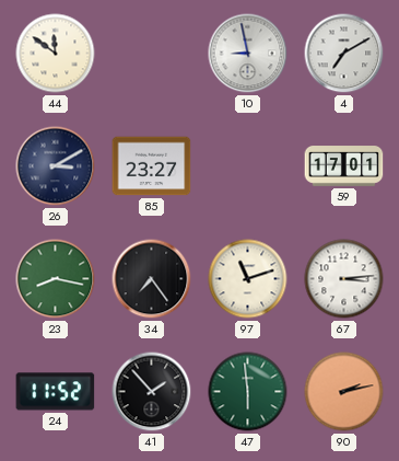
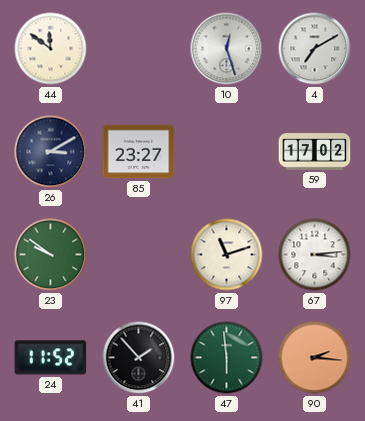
10: 8:58 -> 12:27 (227, 49)
59: 17:01 -> 17:02 (315, 152)
23: 8:17 -> 9:51 (51, 255)
34: 7:24 -> none (152, 279)
90: 2:13 -> 2:16 (315, 358)
